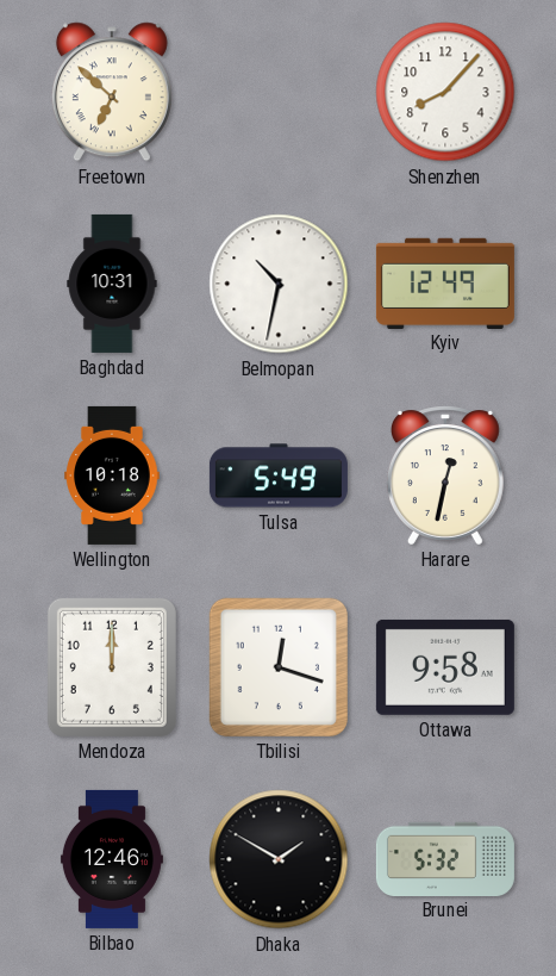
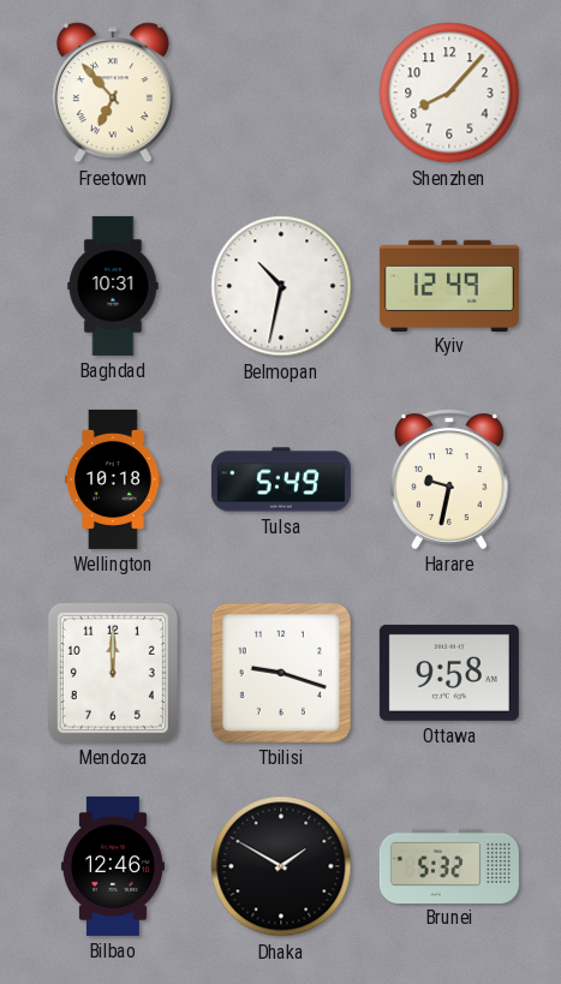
Freetown: 6:52 -> 6:53 (113, 93)
Harare: 12:32 -> 9:32 (449, 479)
Tbilisi: 12:18 -> 9:18 (281, 673)
